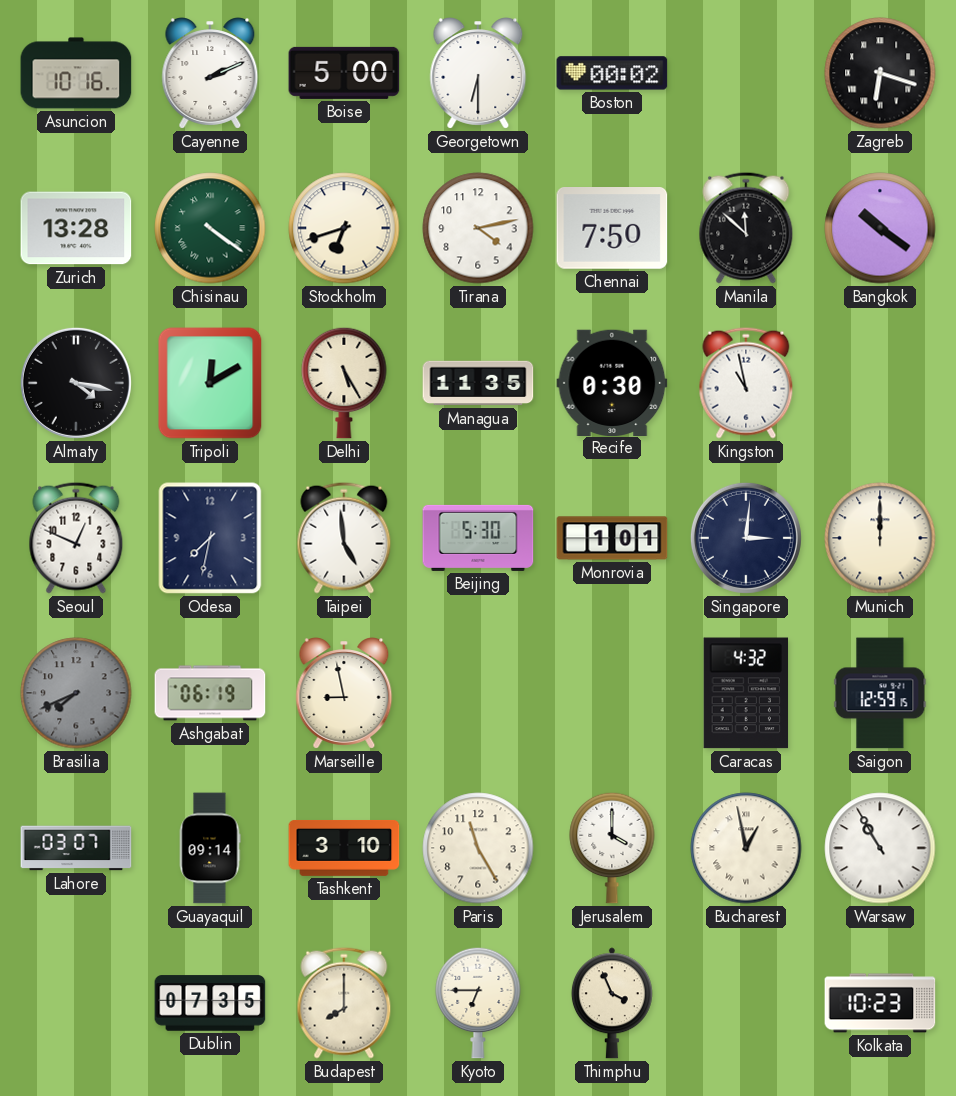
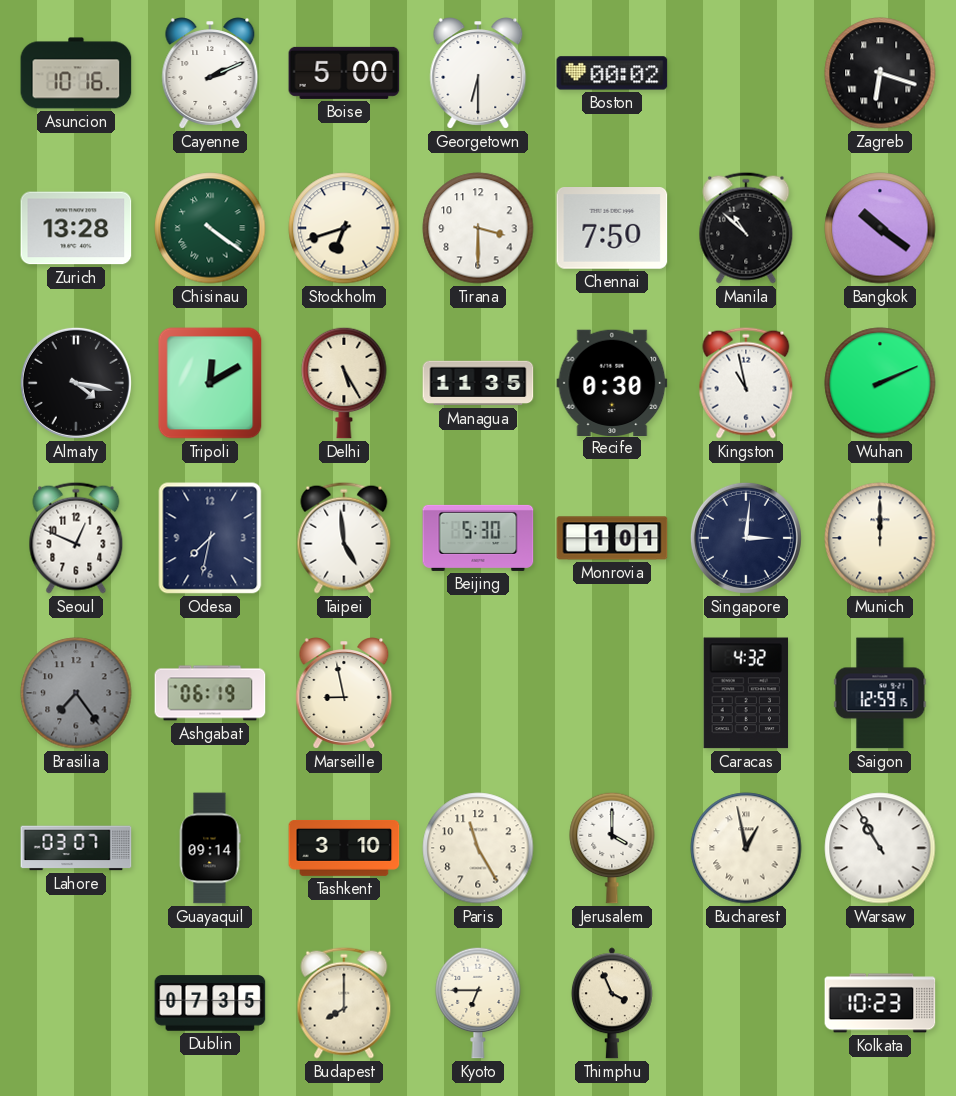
Tirana: 4:13 -> 3:30 (478, 228)
Manila: 11:52 -> 10:52 (746, 228)
Wuhan: none -> 2:11 (880, 383)
Brasilia: 7:41 -> 7:24 (76, 693)
